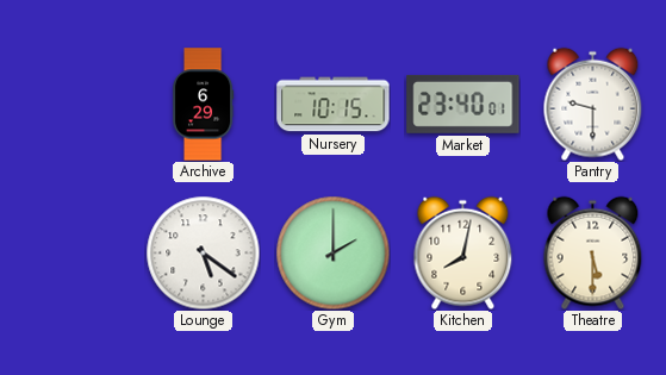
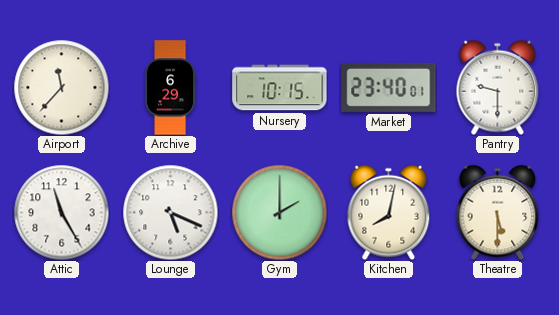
Airport: none -> 11:37 (61, 87)
Attic: none -> 11:25 (61, 212)
Lounge: 5:21 -> 5:19 (170, 212)
